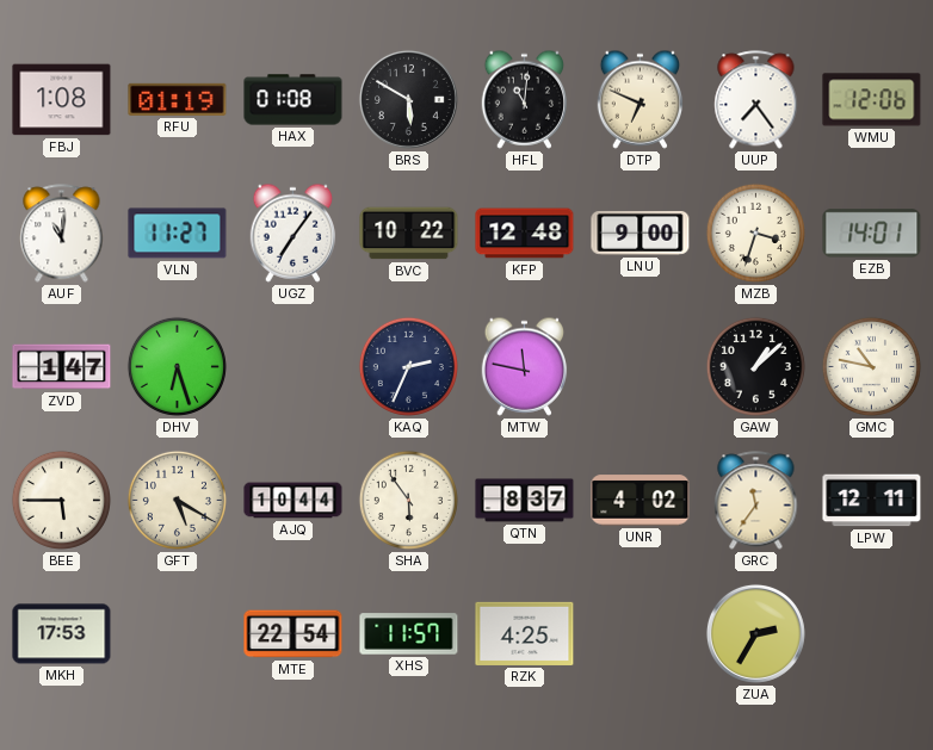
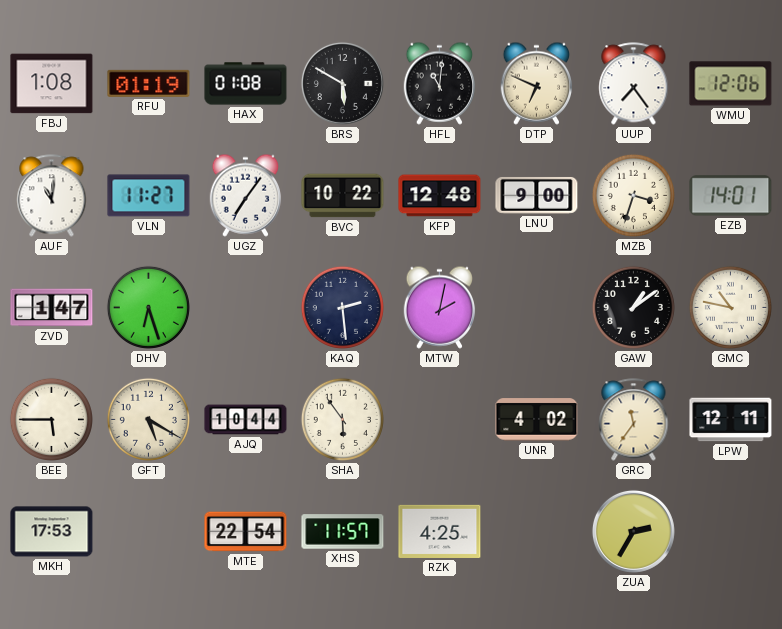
KAQ: 2:34 -> 2:29 (342, 307)
MTW: 11:47 -> 2:02 (440, 307)
GAW: 1:08 -> 1:09 (633, 307)
QTN: 8:37 -> none (525, 501)
